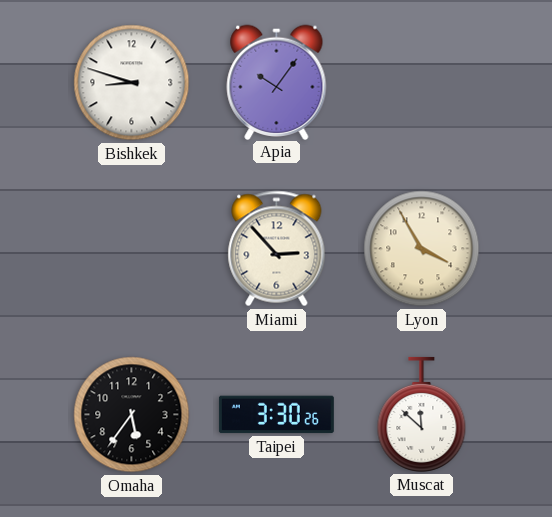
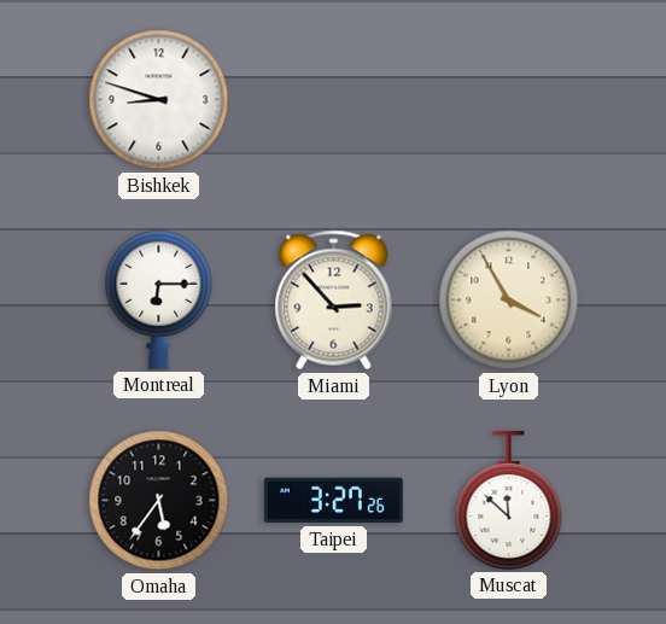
Apia: 10:06 -> none (277, 82)
Montreal: none -> 6:15 (159, 299)
Taipei: 3:30 -> 3:27 (333, 501)
